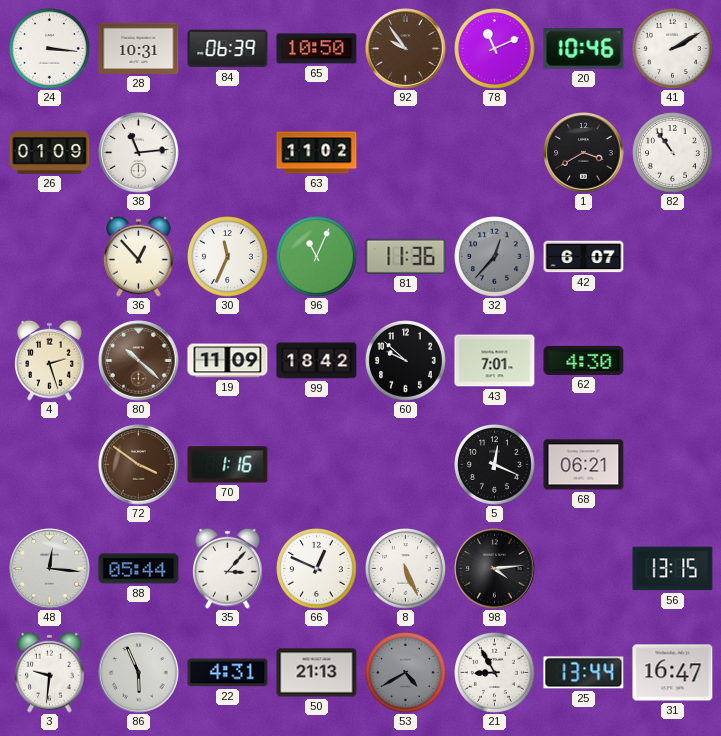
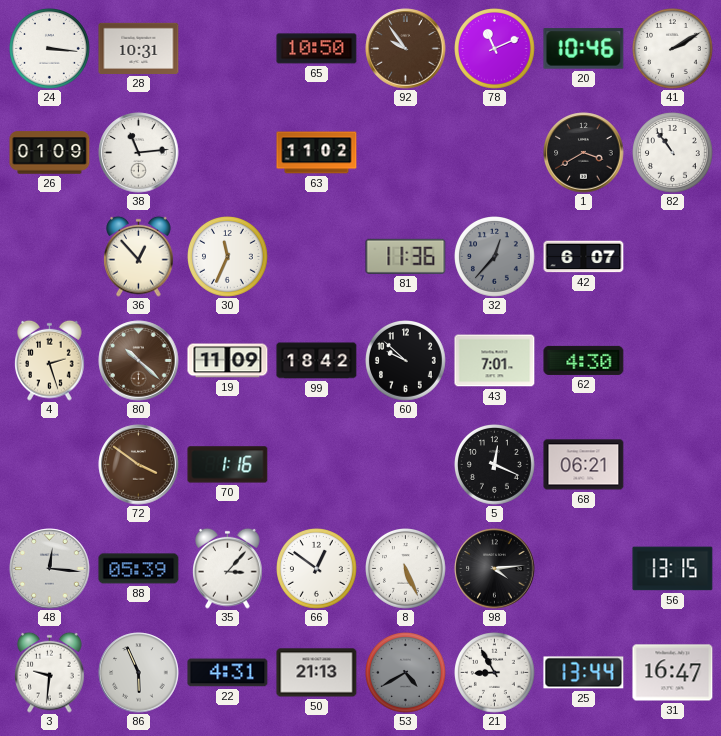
84: 06:39 -> none (228, 49)
96: 11:04 -> none (317, 257)
88: 05:44 -> 05:39 (139, 569)
66: 12:49 -> 12:51 (317, 569)
